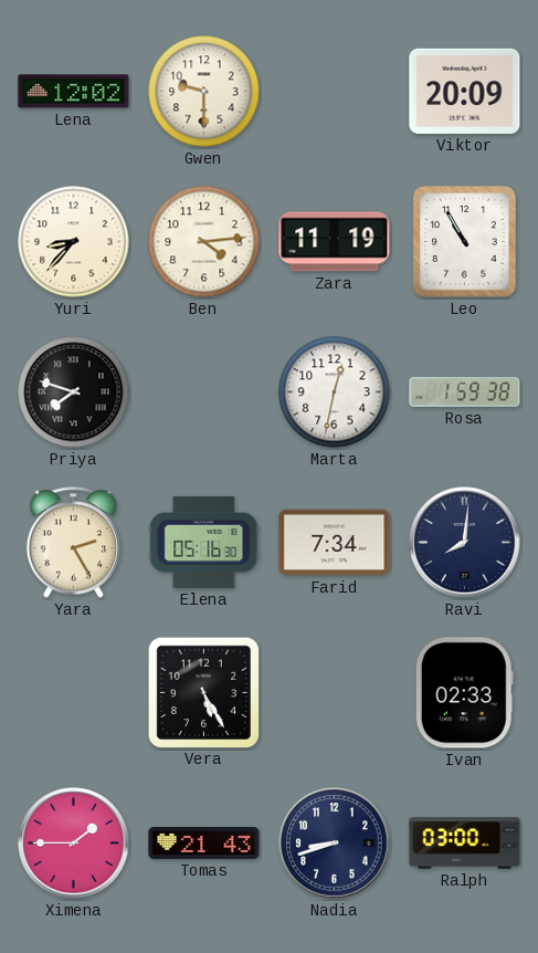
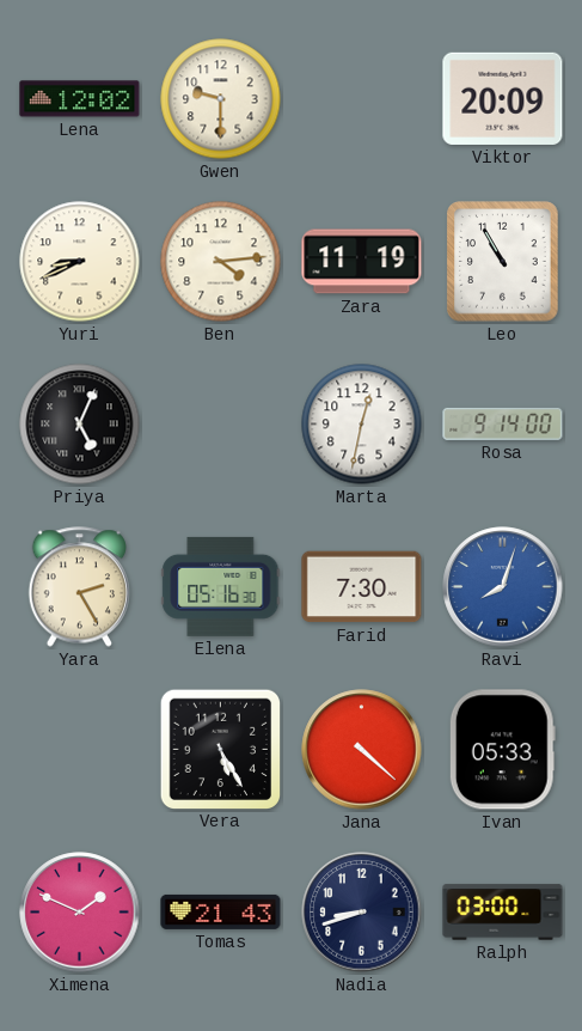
Yuri: 8:37 -> 8:41 (80, 262)
Priya: 7:48 -> 5:04 (80, 425)
Rosa: 1:59 -> 9:14 (503, 423)
Farid: 7:34 -> 7:30 (362, 587)
Ravi: 8:01 -> 8:03 (503, 587)
Ravi dial: navy -> blue (503, 587)
Jana: none -> 4:22 (362, 750)
Ivan: 02:33 -> 05:33 (502, 750)
Ximena: 1:45 -> 1:49 (80, 913)
